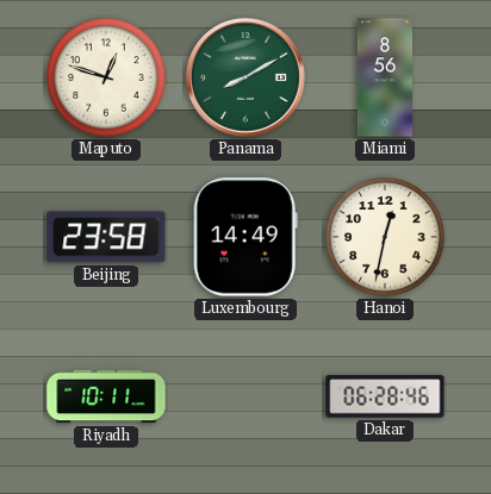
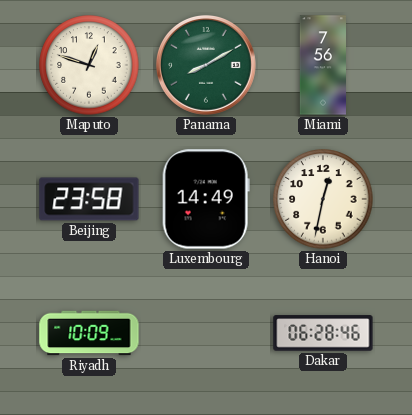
Miami: 8:56 -> 7:56 (322, 65)
Riyadh: 10:11 -> 10:09 (89, 333)
